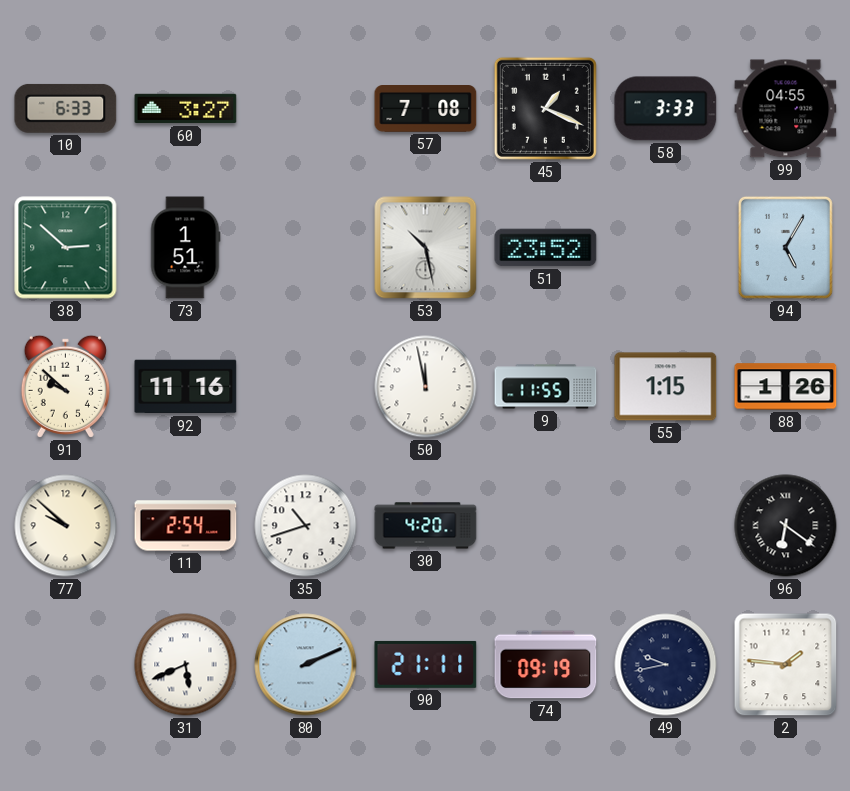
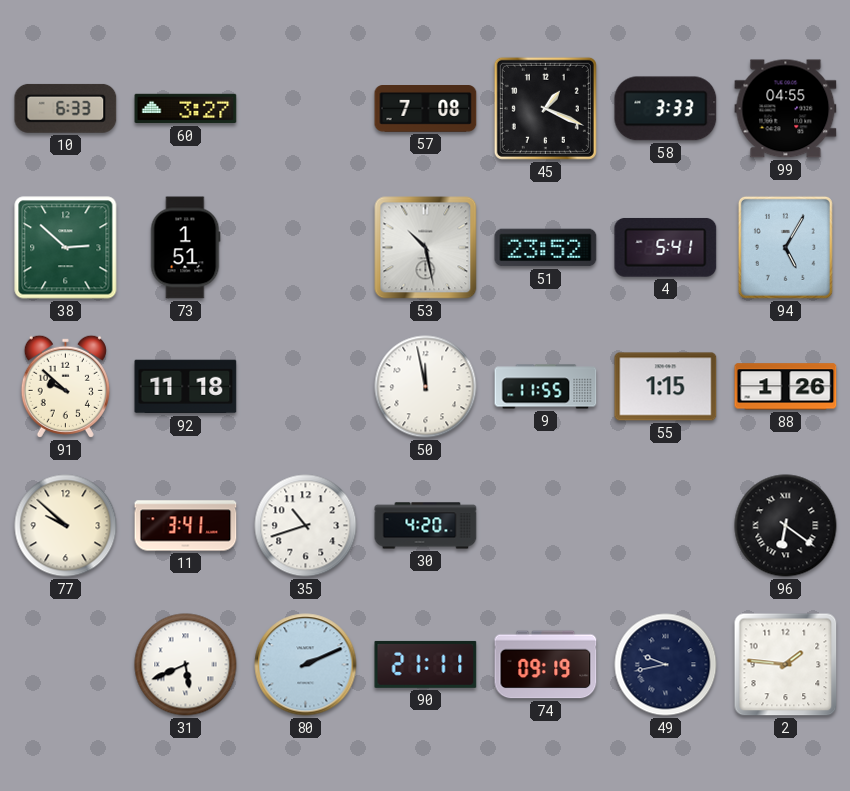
4: none -> 5:41 (666, 247)
92: 11:16 -> 11:18 (186, 387)
11: 2:54 -> 3:41 (186, 526)
